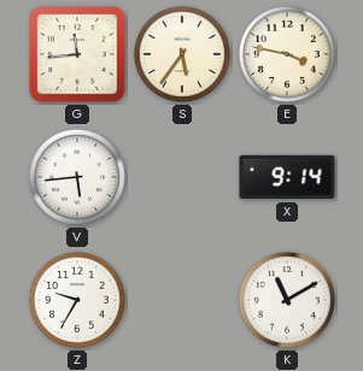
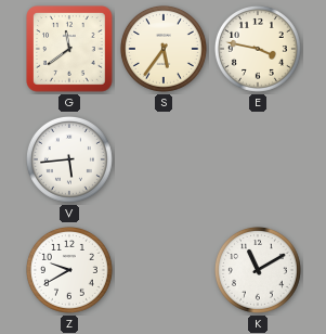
G: 11:44 -> 11:39 (69, 49)
X: 9:14 -> none (287, 177)
Z: 9:35 -> 9:40 (69, 270)
